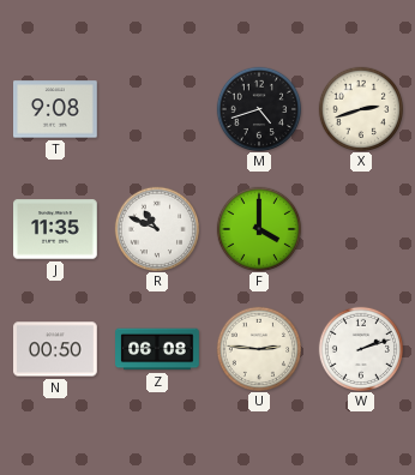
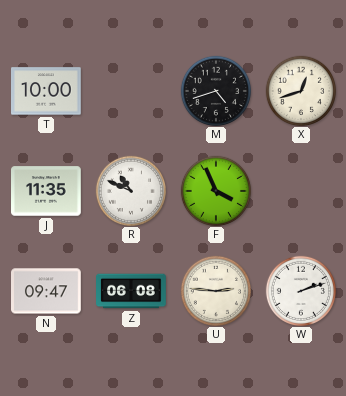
T: 9:08 -> 10:00 (47, 91)
X: 2:42 -> 12:42 (300, 90)
F: 4:00 -> 3:56 (215, 190)
N: 00:50 -> 09:47 (46, 291)
